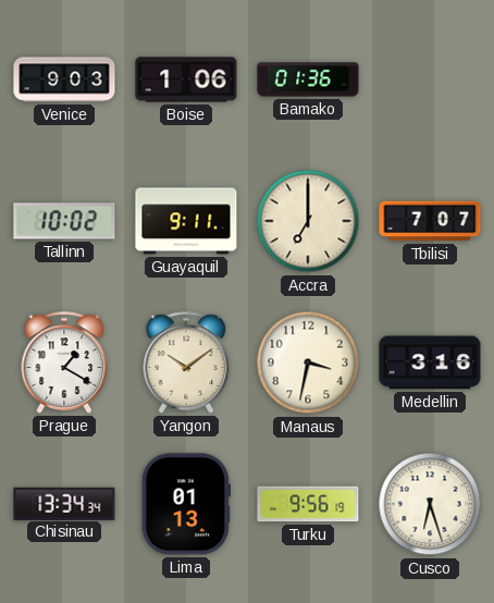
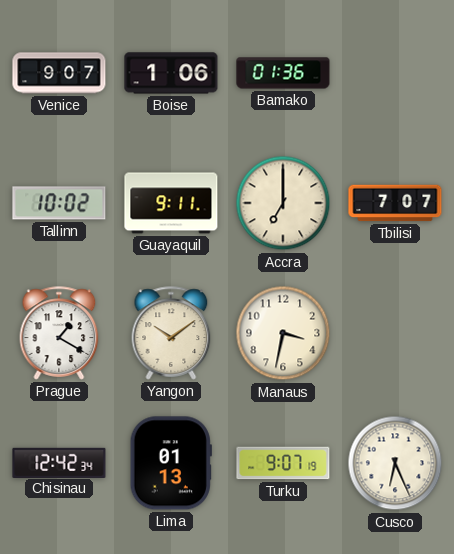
Venice: 9:03 -> 9:07 (59, 73)
Medellin: 3:16 -> none (430, 362)
Chisinau: 13:34 -> 12:42 (59, 462)
Turku: 9:56 -> 9:07 (283, 463)
Cusco: 6:27 -> 6:26 (395, 463)
